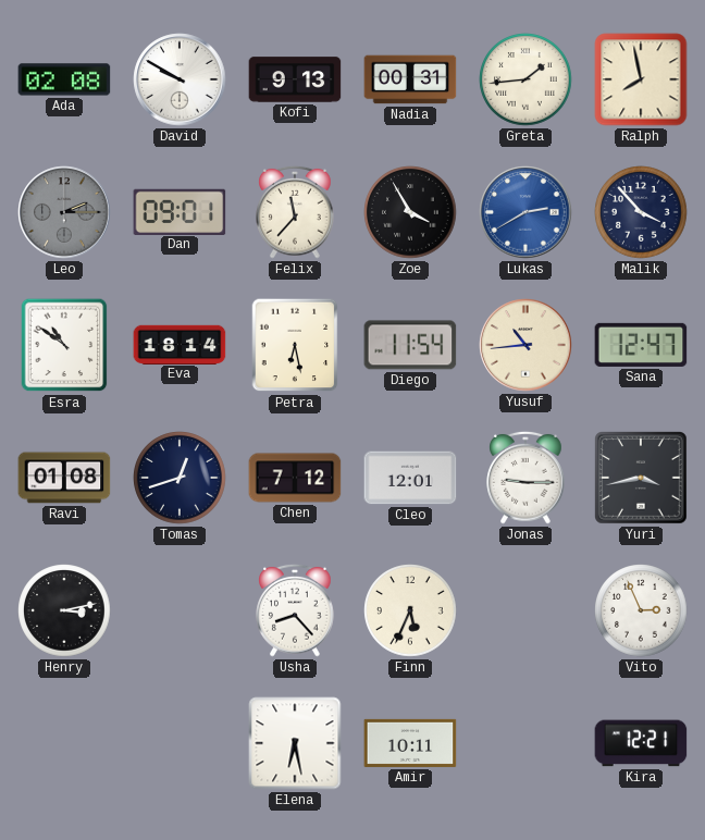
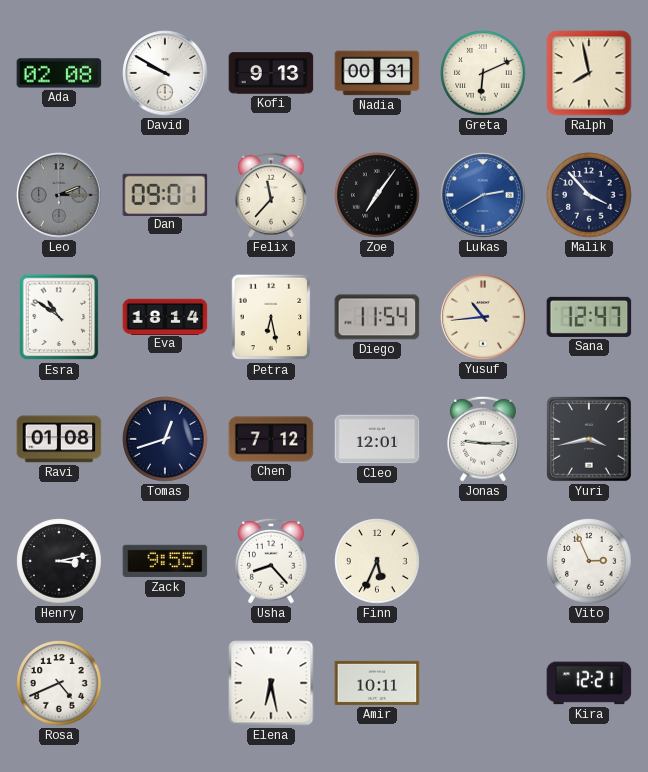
Greta: 1:44 -> 6:11 (483, 73)
Zoe: 3:55 -> 7:06 (377, 195)
Zack: none -> 9:55 (165, 561)
Rosa: none -> 4:41 (59, 683)
